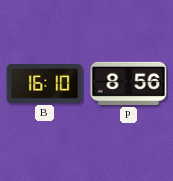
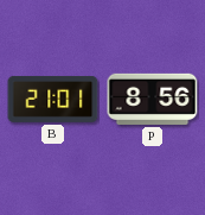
B: 16:10 -> 21:01 (53, 99)
